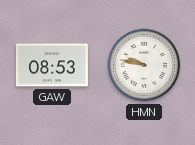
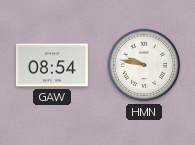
GAW: 08:53 -> 08:54 (52, 65)
